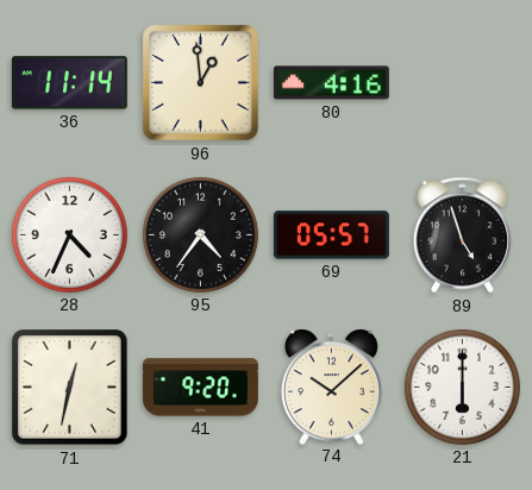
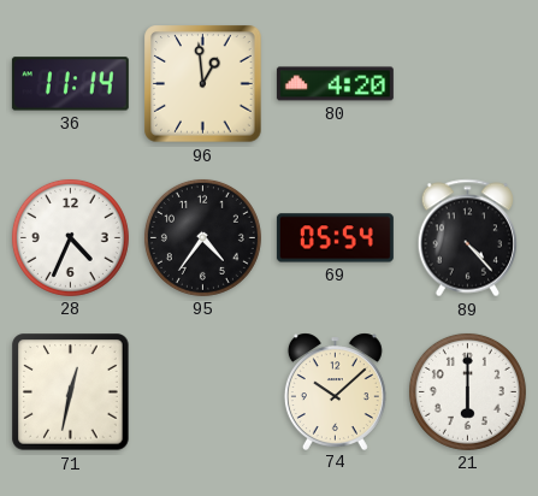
80: 4:16 -> 4:20 (335, 84)
69: 05:57 -> 05:54 (335, 238)
89: 4:57 -> 4:23 (468, 238)
41: 9:20 -> none (200, 388)
